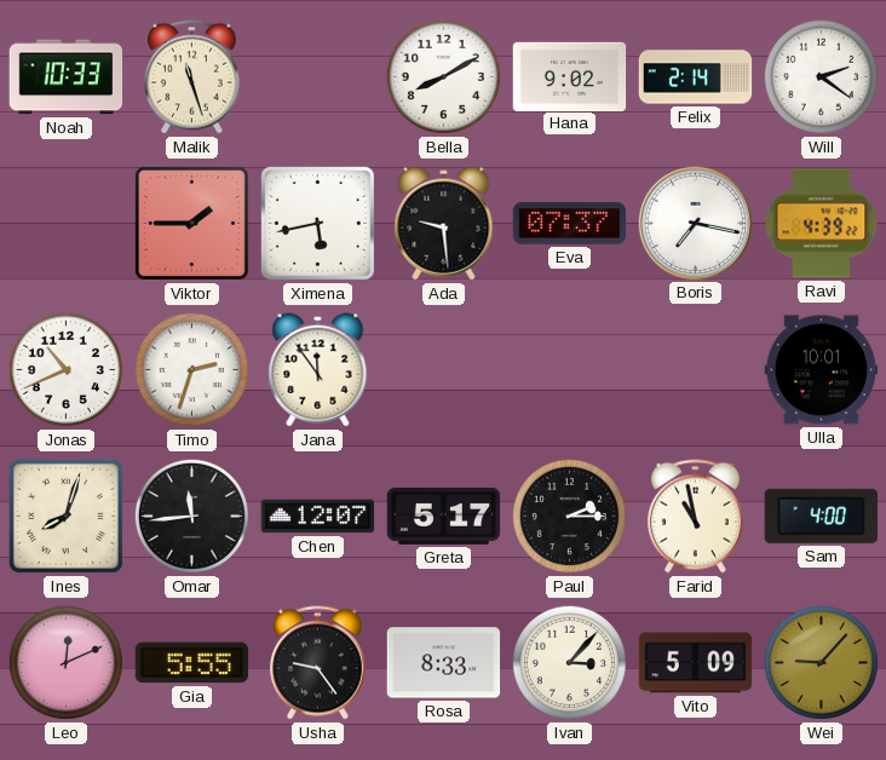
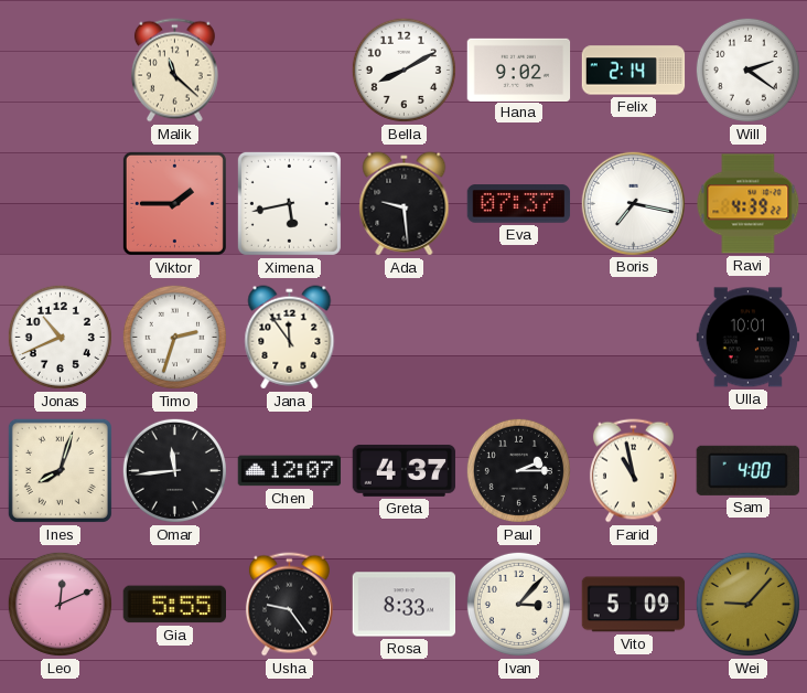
Noah: 10:33 -> none (67, 77)
Malik: 11:27 -> 11:22 (174, 71)
Greta: 5:17 -> 4:37 (405, 470)
